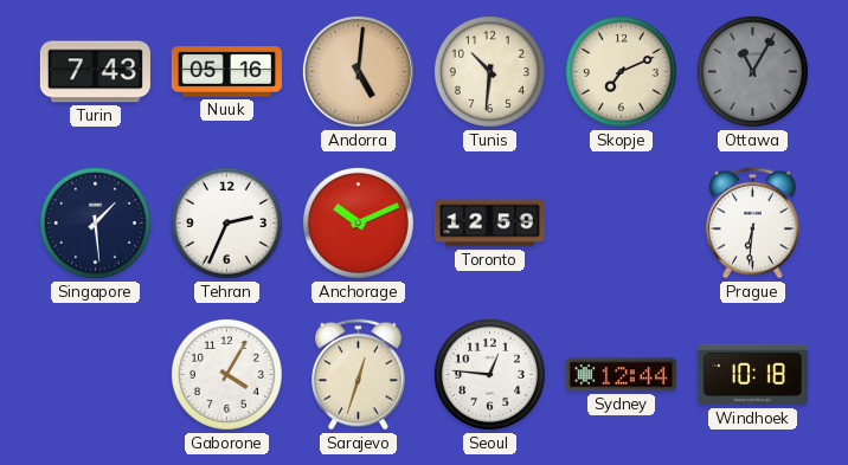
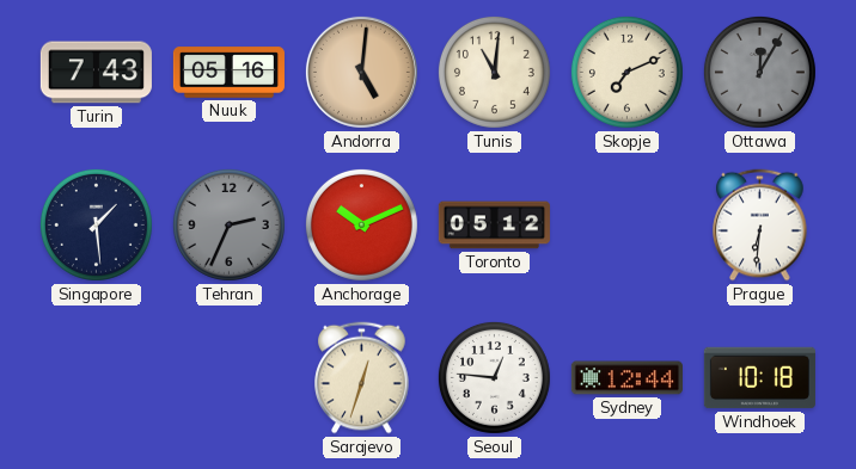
Tunis: 10:31 -> 11:01 (494, 72)
Ottawa: 11:05 -> 12:05 (759, 72)
Tehran dial: white -> grey (228, 224)
Toronto: 12:59 -> 05:12 (494, 226)
Gaborone: 4:05 -> none (226, 374)
